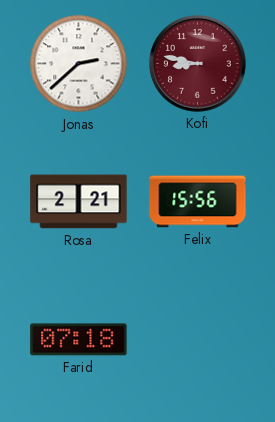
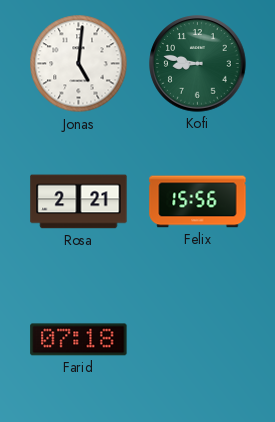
Jonas: 2:38 -> 5:01 (79, 64)
Kofi dial: burgundy -> green (198, 64)
